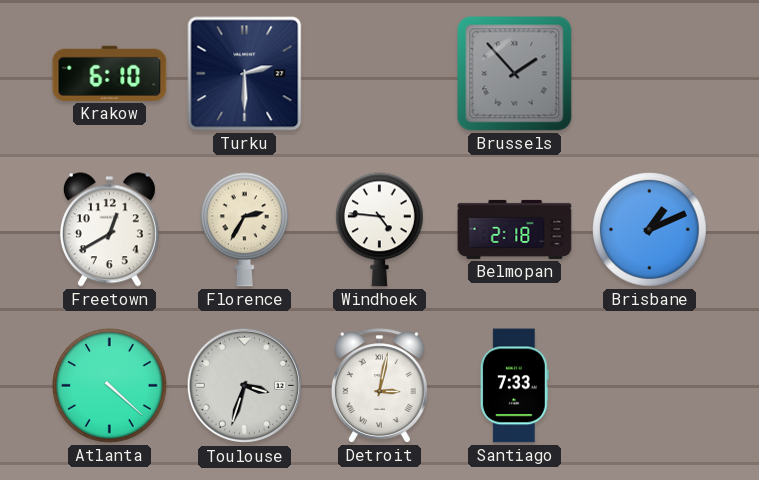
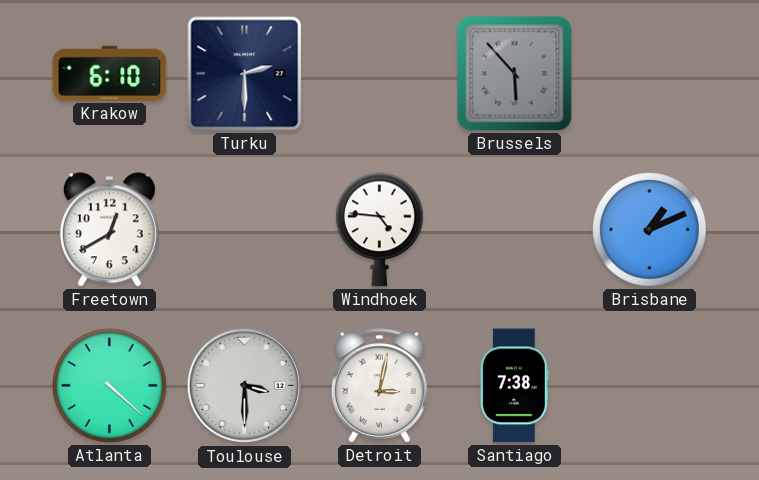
Brussels: 1:53 -> 5:53 (515, 74)
Florence: 2:35 -> none (245, 230)
Belmopan: 2:18 -> none (515, 229)
Toulouse: 3:33 -> 3:30 (245, 386)
Santiago: 7:33 -> 7:38 (514, 386)
